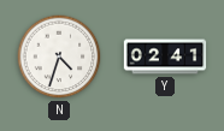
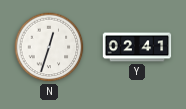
N: 4:33 -> 12:33 (49, 47)
